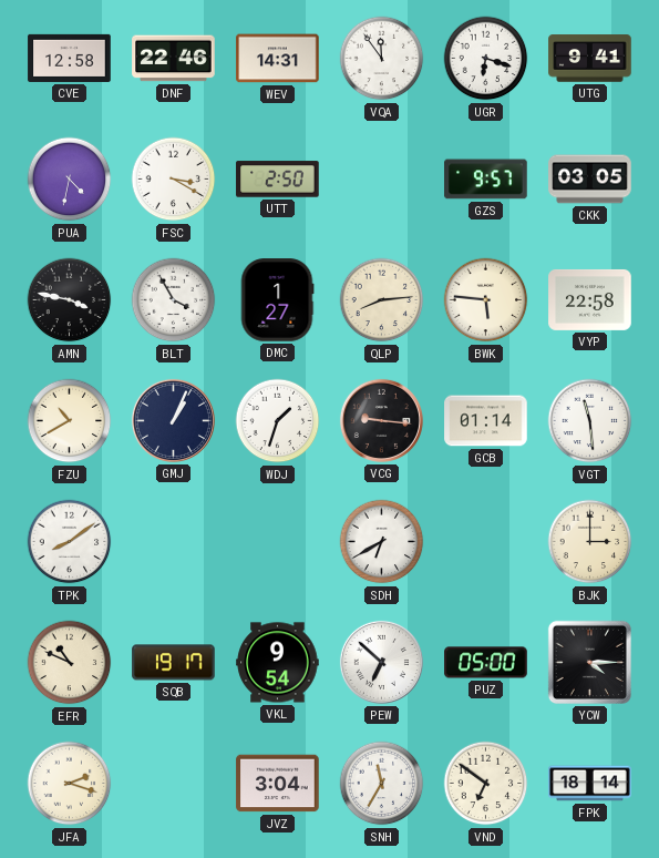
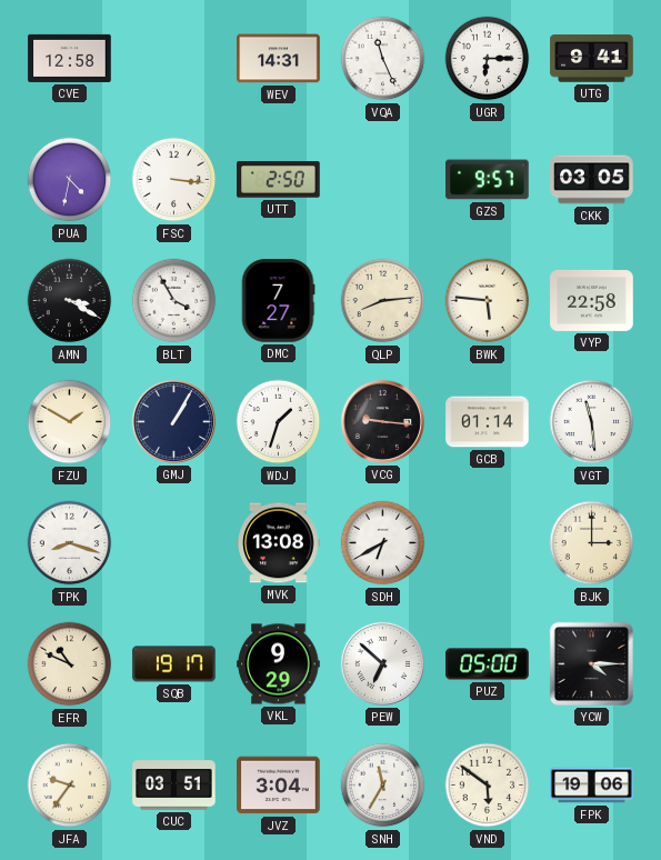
DNF: 22:46 -> none (174, 59)
VQA: 11:54 -> 11:26 (383, 59)
UGR: 6:18 -> 6:15 (488, 59)
FSC: 3:20 -> 3:16 (174, 180)
AMN: 3:47 -> 3:20 (70, 301)
DMC: 1:27 -> 7:27 (278, 301)
FZU: 10:40 -> 1:50 (70, 422)
GMJ: 1:04 -> 1:05 (173, 421)
TPK: 8:09 -> 8:18 (70, 543)
MVK: none -> 13:08 (279, 543)
VKL: 9:54 -> 9:29 (279, 664)
JFA: 2:18 -> 9:36 (70, 786)
CUC: none -> 03:51 (174, 786)
VND: 6:51 -> 5:51 (488, 786)
FPK: 18:14 -> 19:06 (592, 786)
